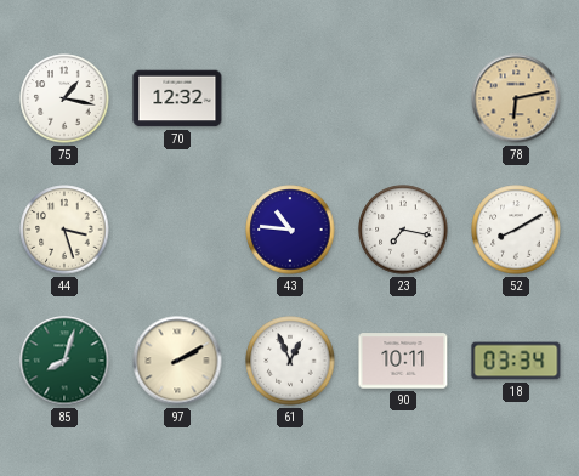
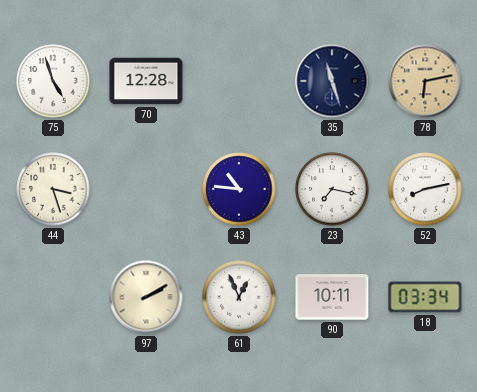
75: 1:17 -> 4:57 (53, 81)
70: 12:32 -> 12:28 (146, 81)
35: none -> 11:27 (332, 81)
52: 8:10 -> 8:13 (425, 189)
85: 8:03 -> none (64, 361)
